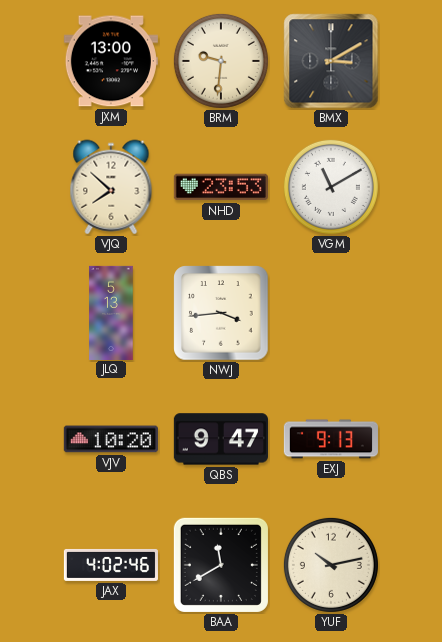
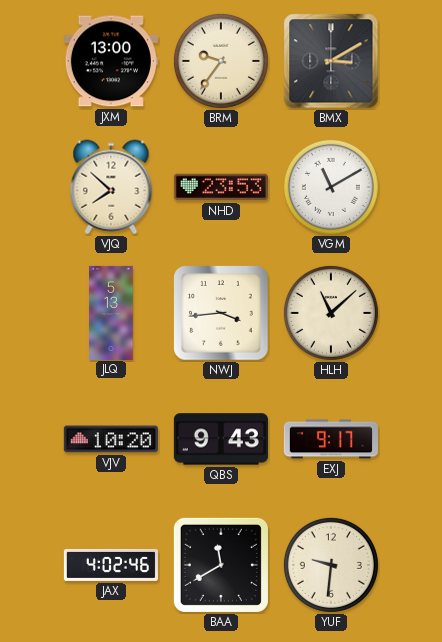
BRM: 9:31 -> 9:36 (221, 61)
HLH: none -> 11:08 (331, 313)
QBS: 9:47 -> 9:43 (221, 439)
EXJ: 9:13 -> 9:17 (331, 439)
YUF: 10:13 -> 9:31 (331, 565)
